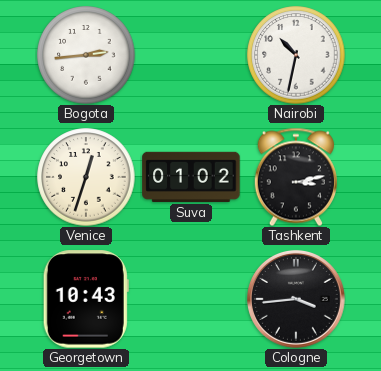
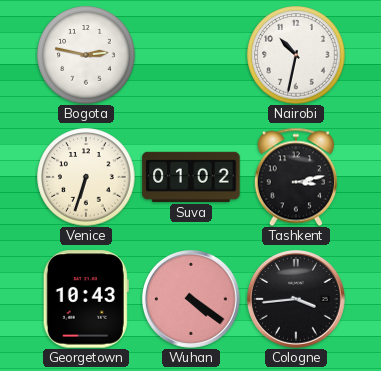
Bogota: 2:44 -> 2:47 (86, 55)
Venice: 12:33 -> 6:33 (86, 177)
Wuhan: none -> 4:21 (191, 299)
